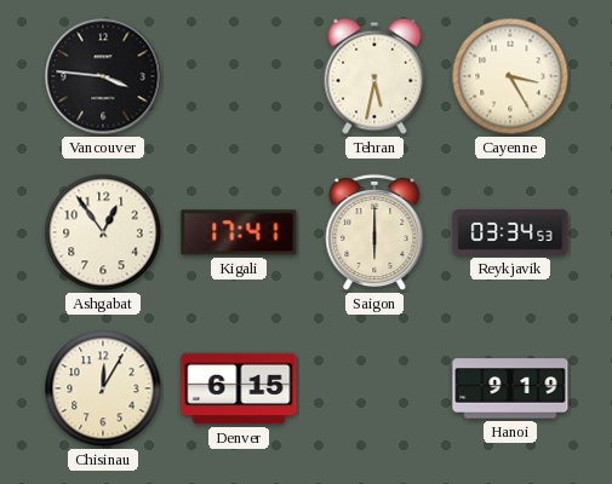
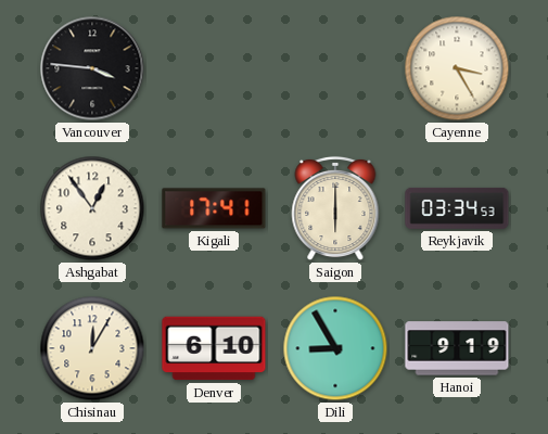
Tehran: 5:32 -> none (374, 76)
Denver: 6:15 -> 6:10 (214, 348)
Dili: none -> 8:55 (335, 348)
